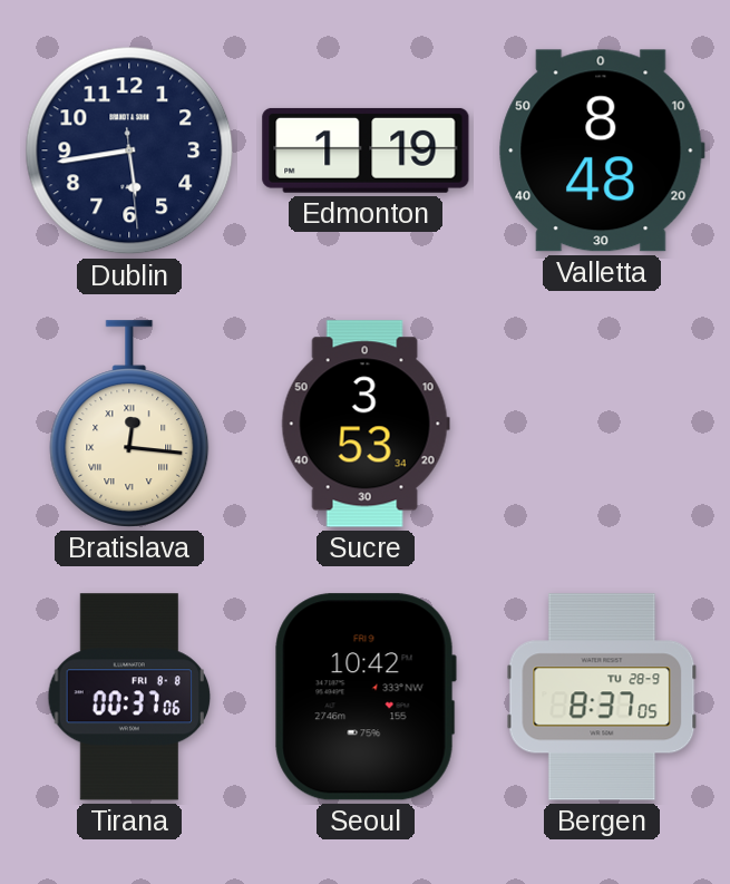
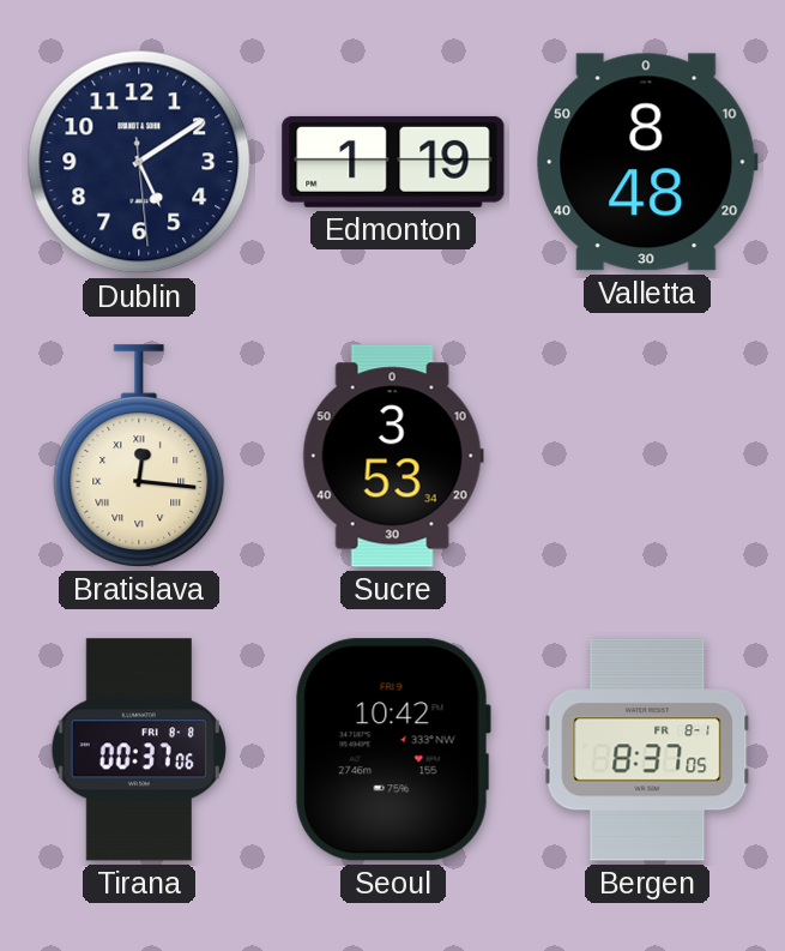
Dublin: 5:43 -> 5:09 (139, 162)
Bergen date: TU 28-9 -> FR 8-1 (647, 750)
